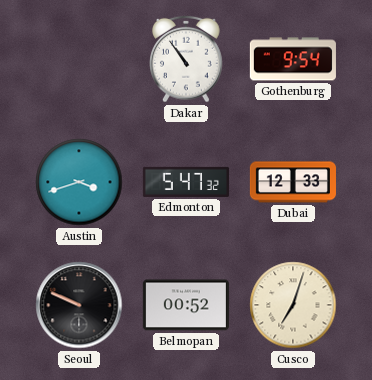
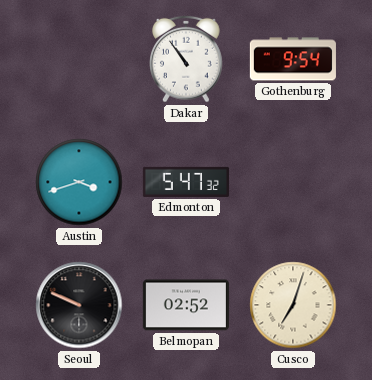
Dubai: 12:33 -> none (293, 182)
Belmopan: 00:52 -> 02:52 (186, 305)
